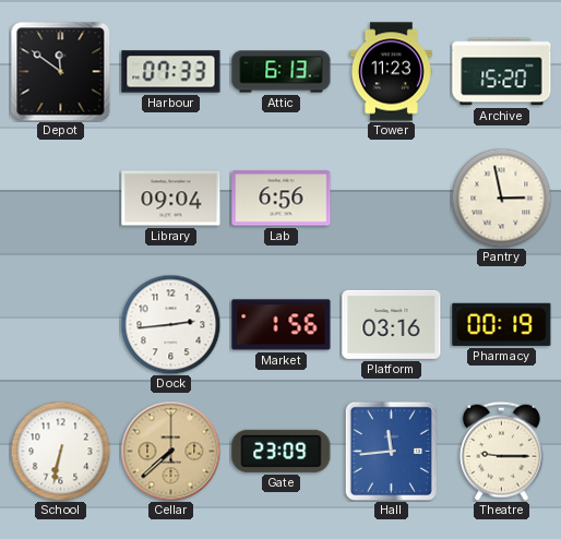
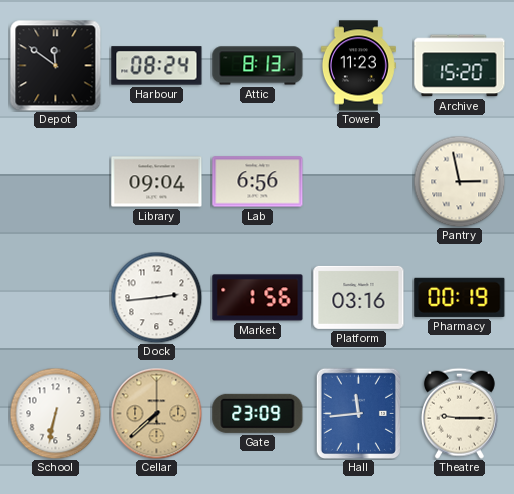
Harbour: 07:33 -> 08:24 (157, 66)
Attic: 6:13 -> 8:13 (258, 66)
